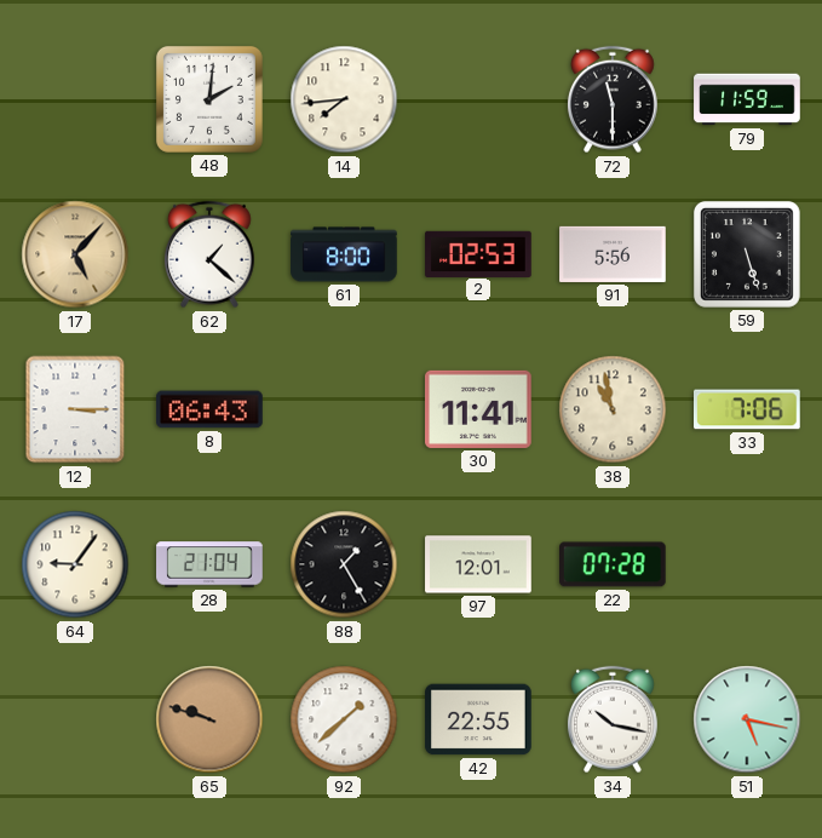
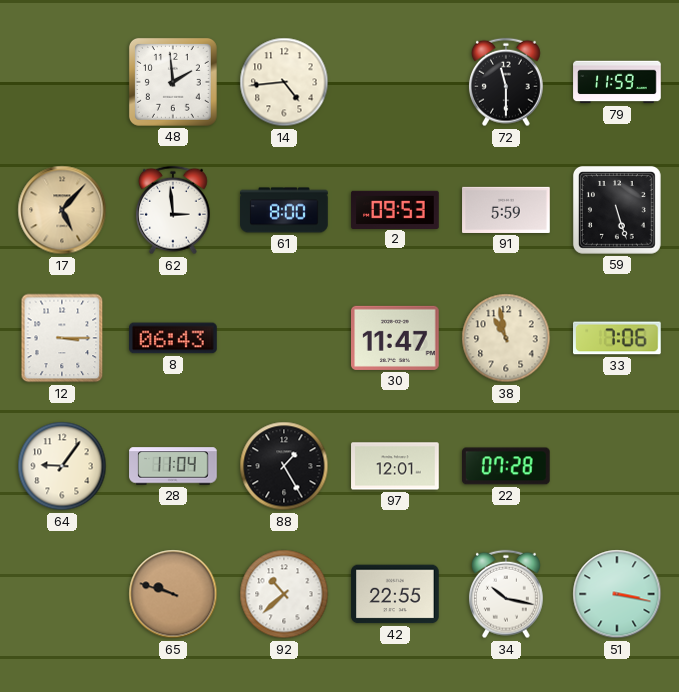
48: 2:01 -> 1:59 (173, 82)
14: 7:44 -> 4:44 (284, 82)
62: 1:22 -> 2:59 (173, 210)
2: 02:53 -> 09:53 (395, 209)
91: 5:56 -> 5:59 (506, 210)
30: 11:41 -> 11:47 (395, 338)
28: 21:04 -> 11:04 (173, 466)
92: 1:38 -> 10:38 (284, 594)
51: 5:17 -> 3:17 (617, 594)
